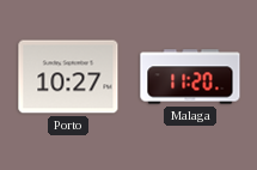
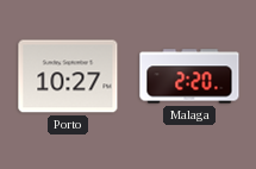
Malaga: 11:20 -> 2:20 (189, 76)
